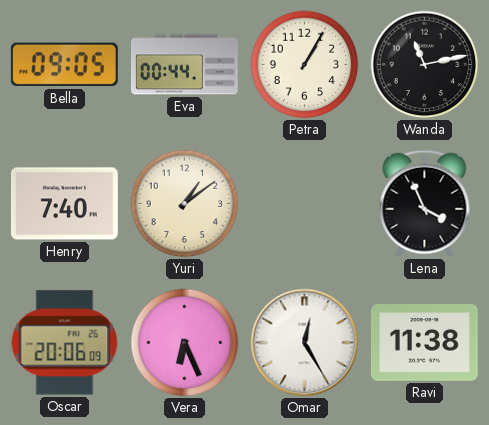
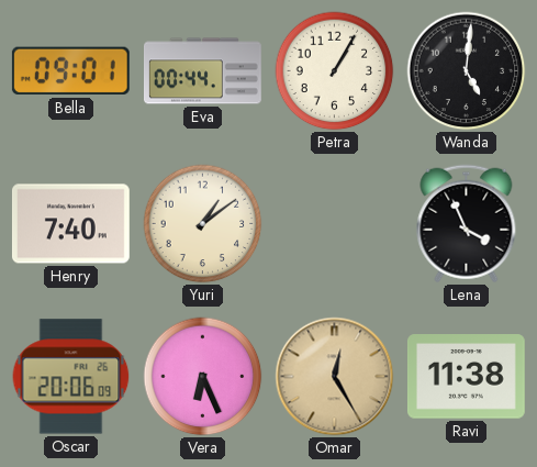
Bella: 09:05 -> 09:01 (70, 71)
Wanda: 11:13 -> 5:01 (467, 71)
Omar dial: white -> champagne (335, 377)
